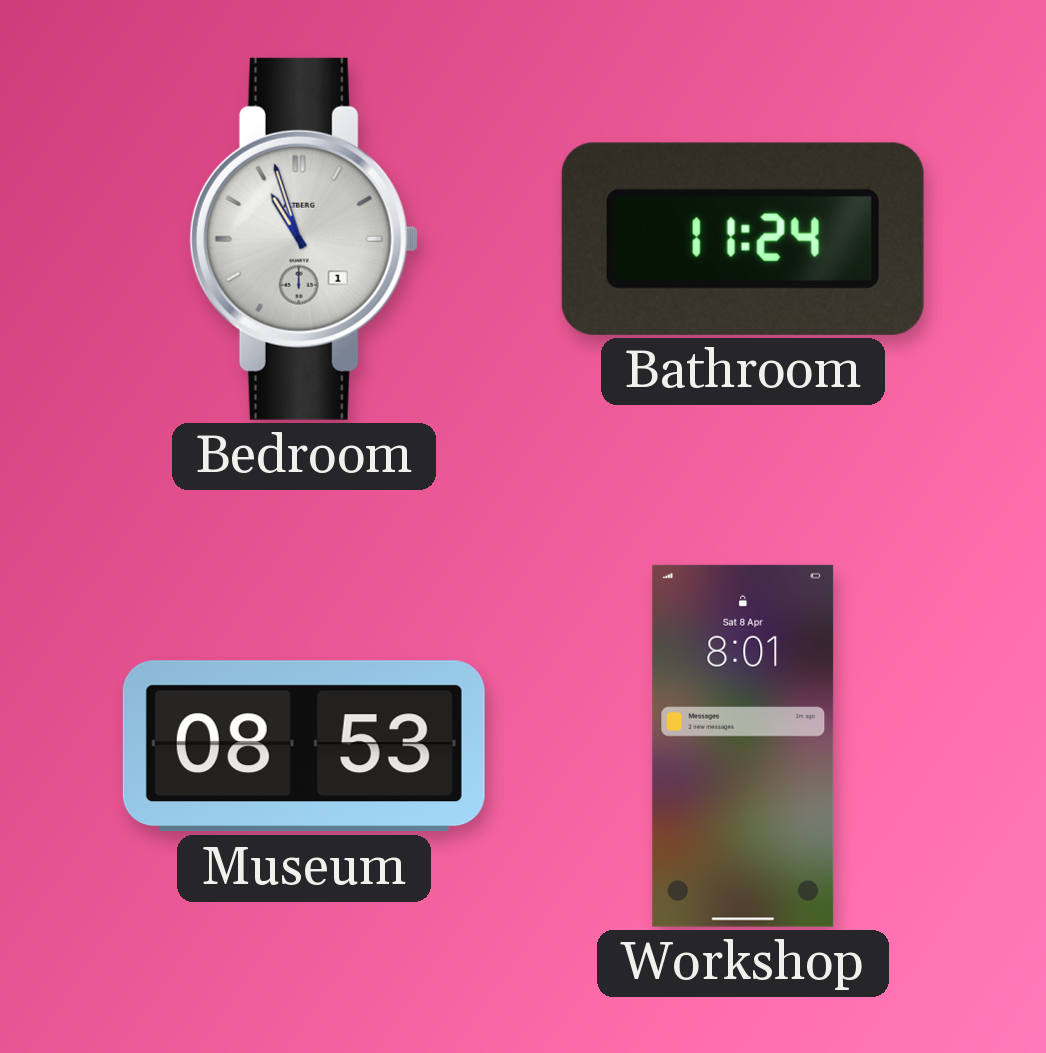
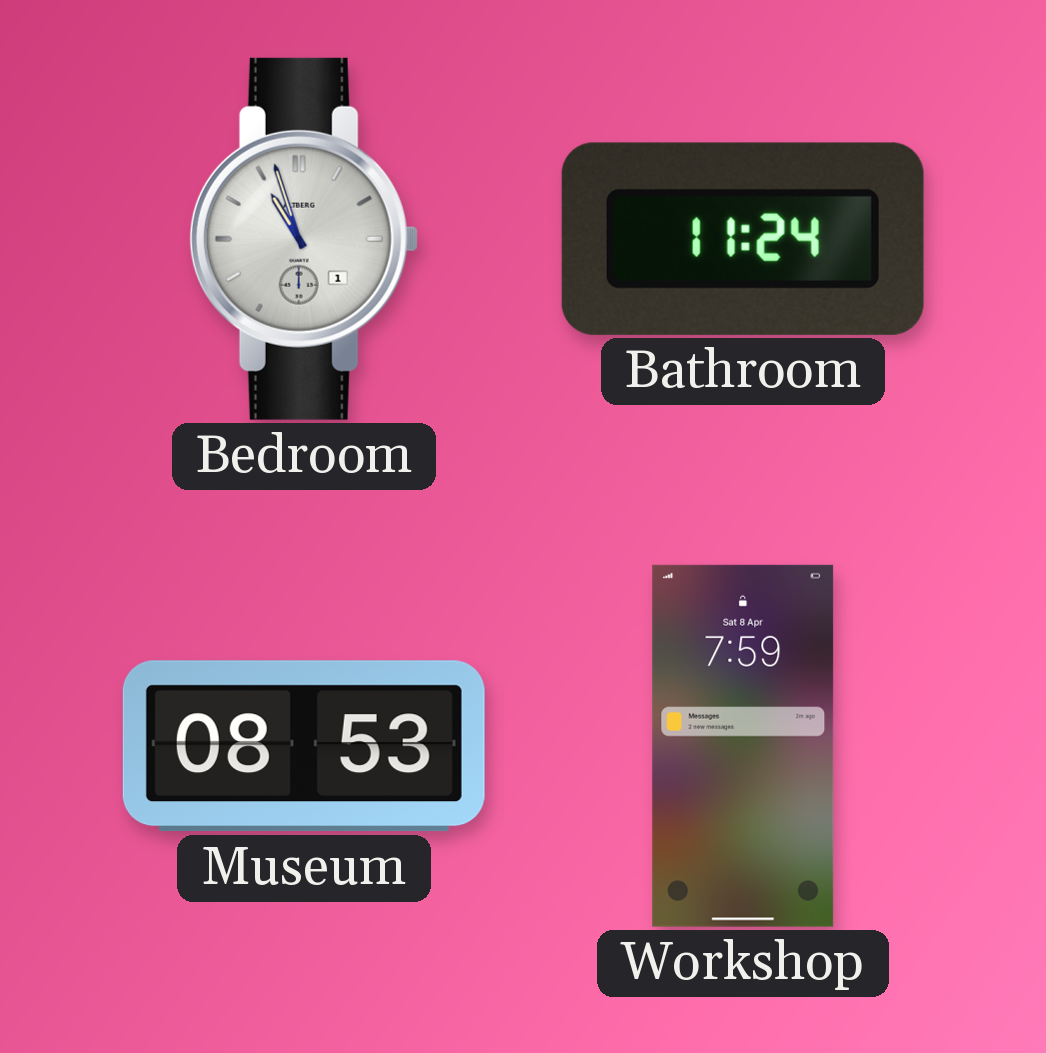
Workshop: 8:01 -> 7:59 (743, 746)
